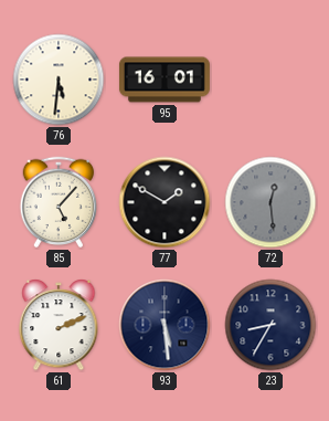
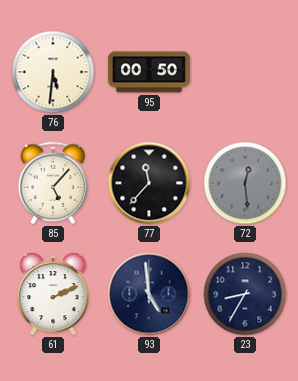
95: 16:01 -> 00:50 (149, 72)
77: 1:50 -> 11:37 (149, 183)
93: 5:29 -> 4:59 (149, 294)
